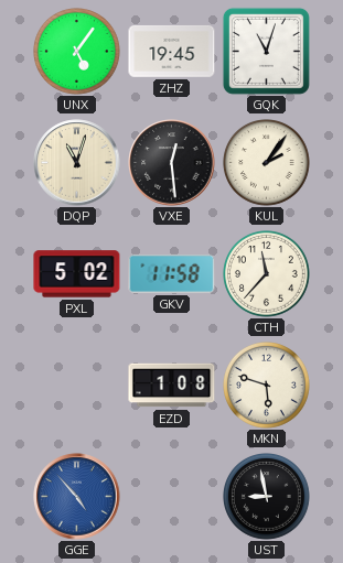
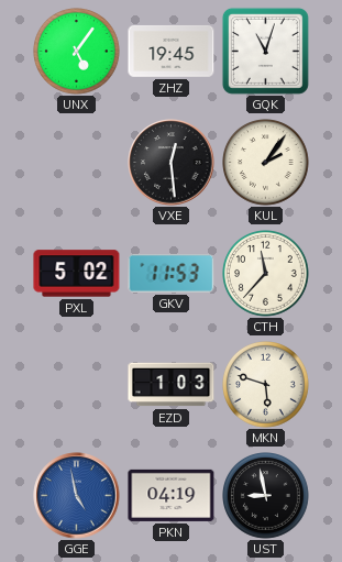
DQP: 11:03 -> none (77, 163)
GKV: 11:58 -> 11:53 (172, 273)
EZD: 1:08 -> 1:03 (172, 385)
GGE: 4:53 -> 4:58 (77, 496)
PKN: none -> 04:19 (172, 495)
